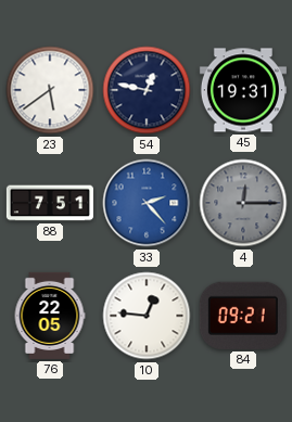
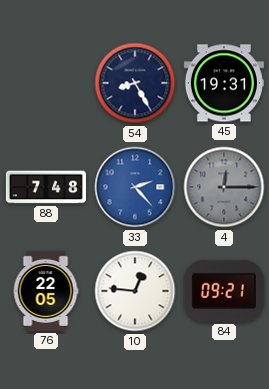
23: 5:39 -> none (50, 90)
54: 12:47 -> 8:25 (135, 83)
88: 7:51 -> 7:48 (46, 187)
